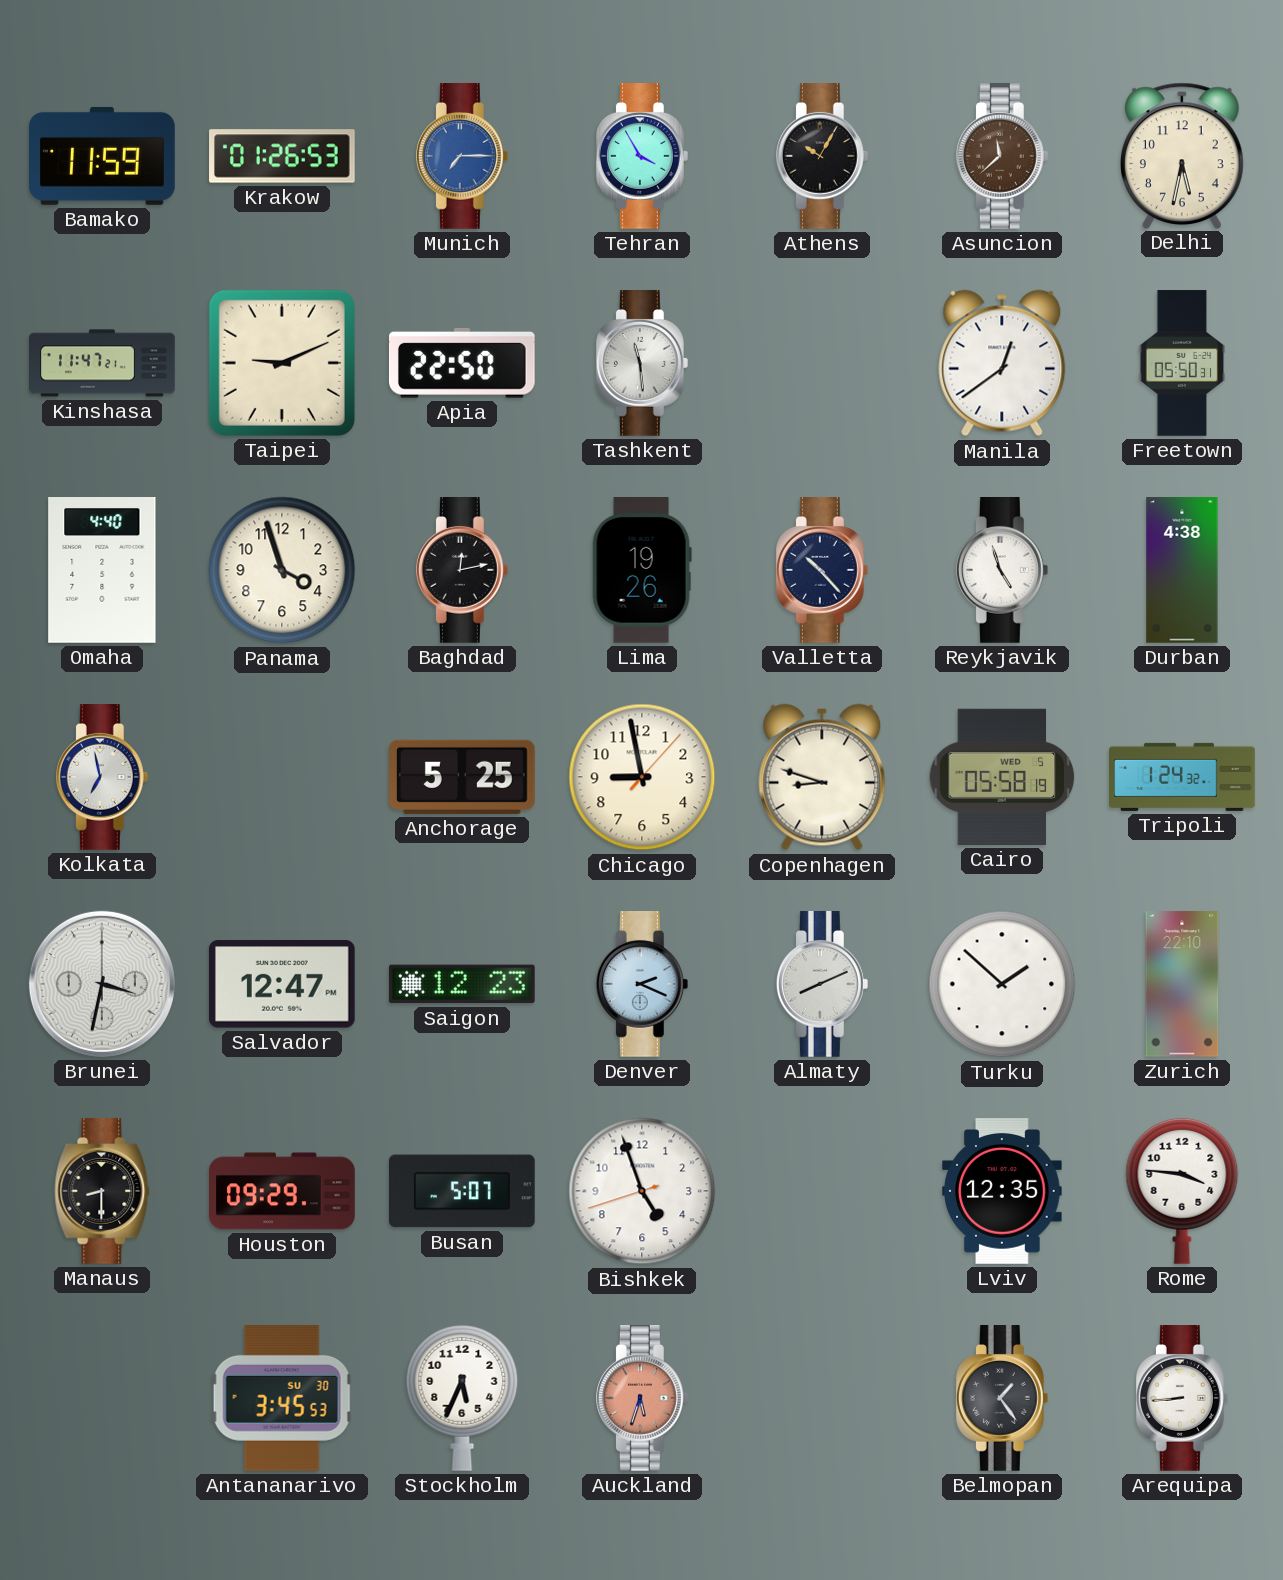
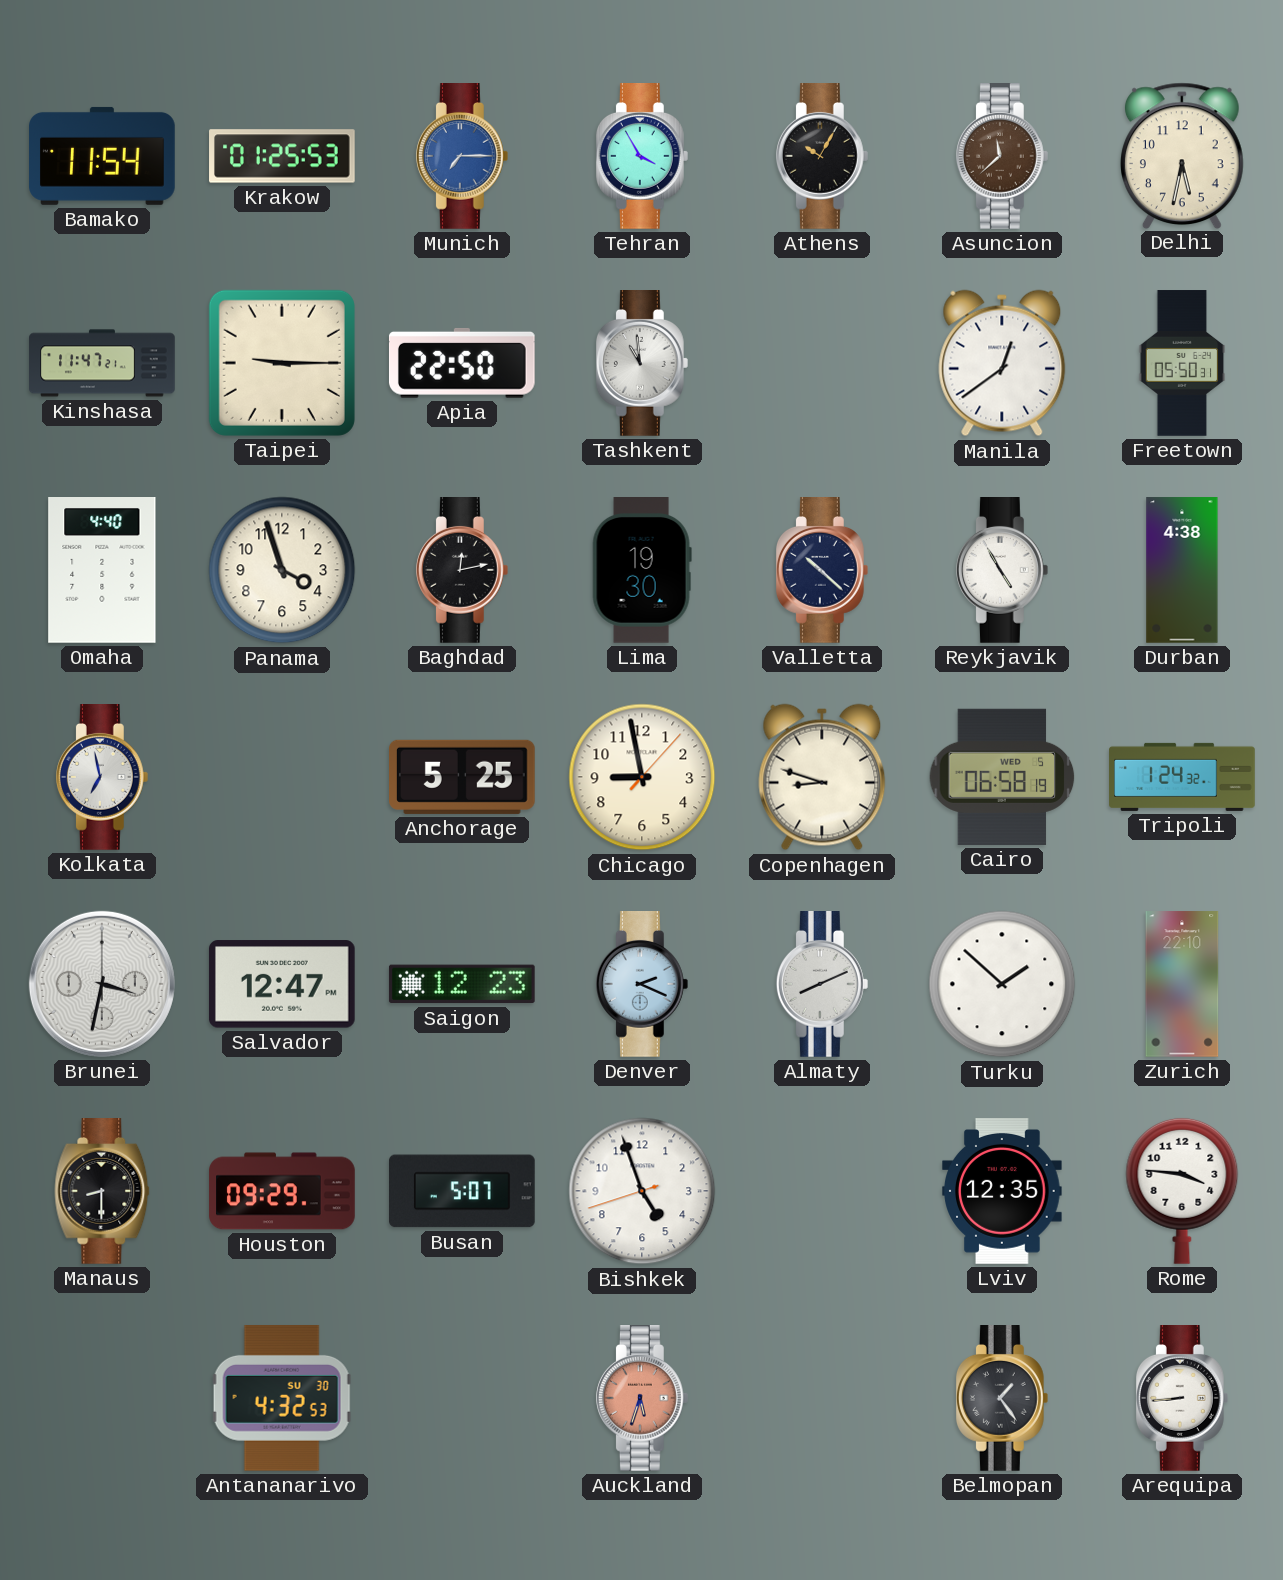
Bamako: 11:59 -> 11:54 (102, 156)
Krakow: 01:26 -> 01:25 (282, 156)
Taipei: 9:11 -> 9:15 (282, 363)
Tashkent: 11:29 -> 10:59 (642, 364)
Lima: 19:26 -> 19:30 (642, 571)
Valletta: 10:23 -> 10:22 (822, 571)
Reykjavik: 4:57 -> 4:55 (1002, 571)
Cairo: 05:58 -> 06:58 (1002, 777)
Antananarivo: 3:45 -> 4:32 (282, 1398)
Stockholm: 5:34 -> none (462, 1398)
